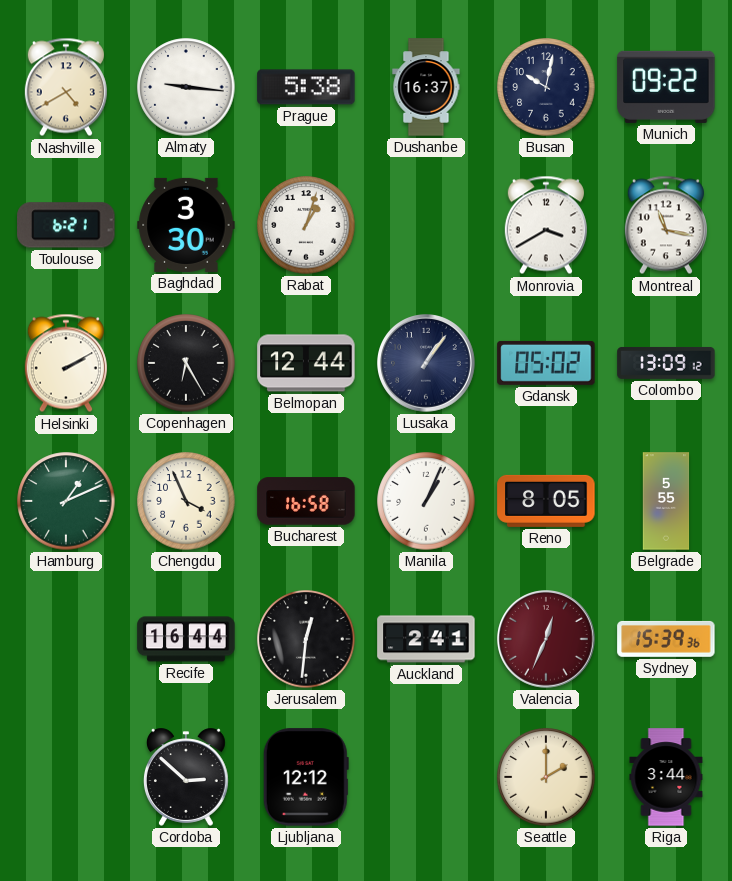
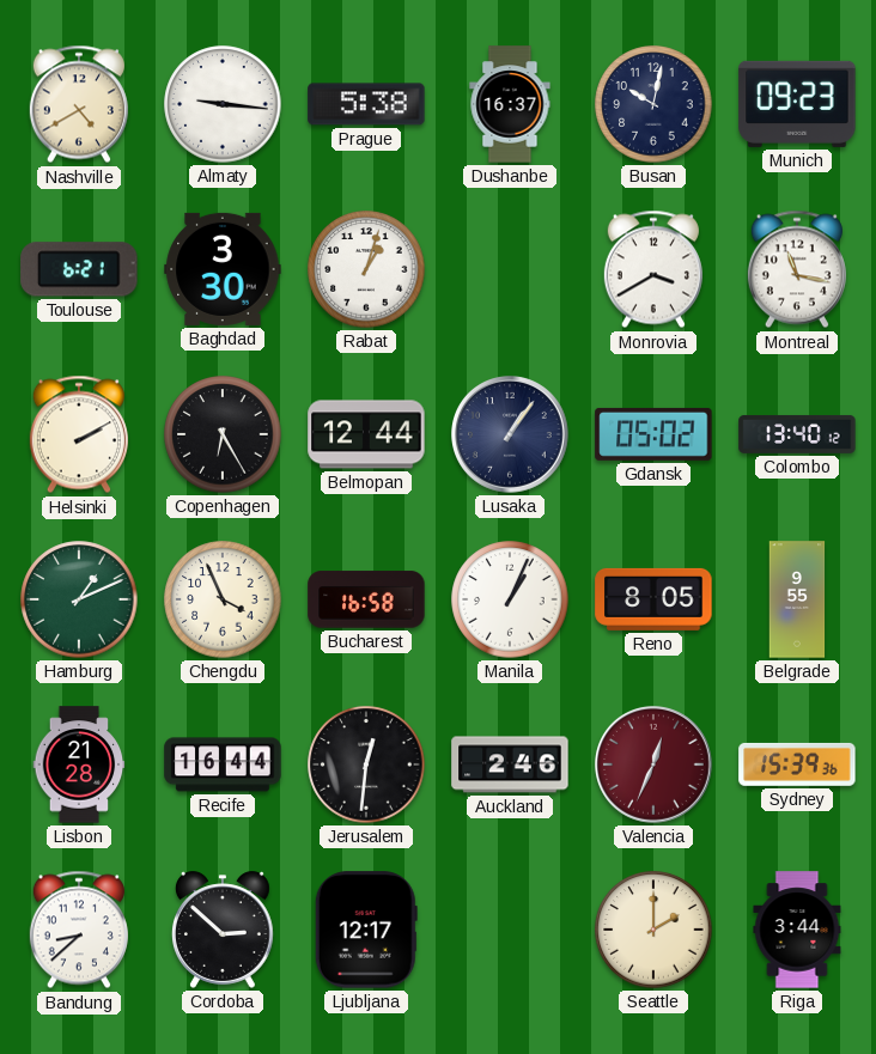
Munich: 09:22 -> 09:23 (797, 104)
Colombo: 13:09 -> 13:40 (797, 434)
Belgrade: 5:55 -> 9:55 (797, 599)
Lisbon: none -> 21:28 (79, 764)
Auckland: 2:41 -> 2:46 (510, 764)
Bandung: none -> 8:38 (79, 930)
Ljubljana: 12:12 -> 12:17 (366, 930)
